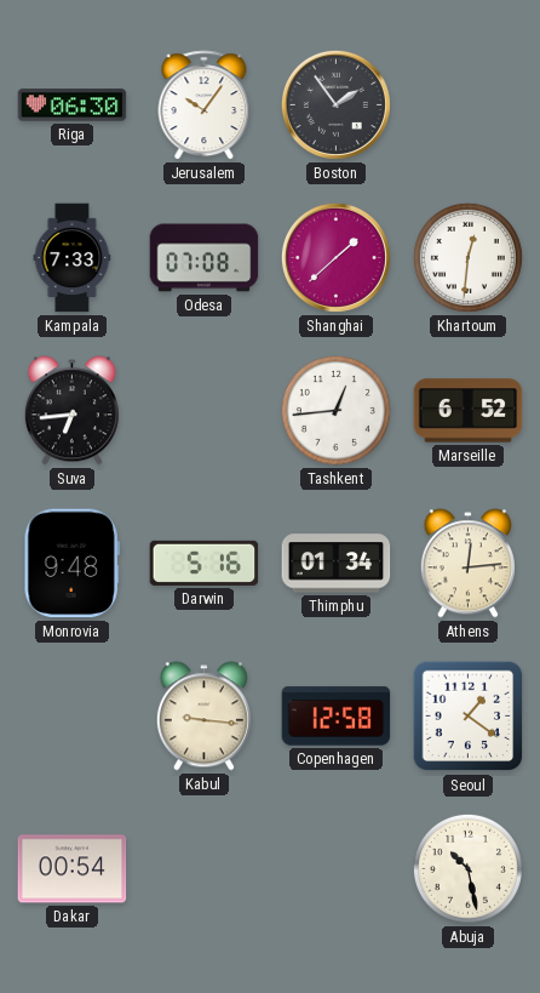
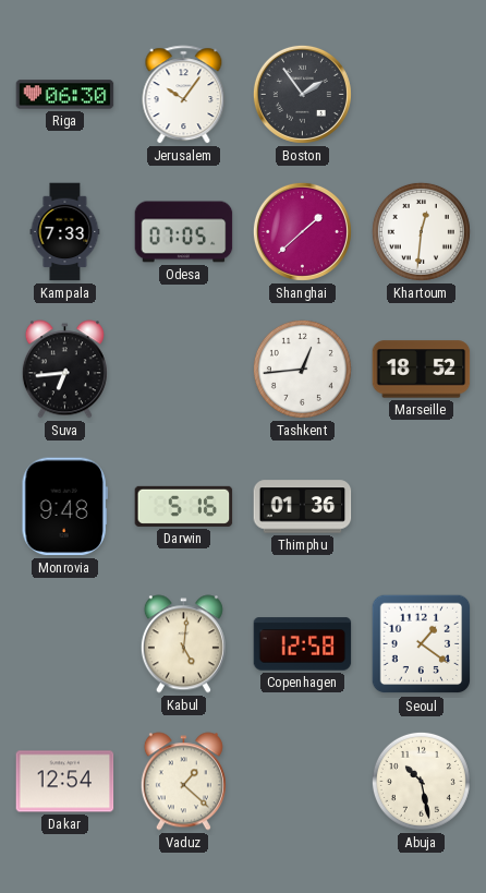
Odesa: 07:08 -> 07:05 (184, 232)
Marseille: 6:52 -> 18:52 (422, 370)
Thimphu: 01:34 -> 01:36 (303, 507)
Athens: 12:14 -> none (467, 564)
Kabul: 9:16 -> 5:01 (183, 644)
Dakar: 00:54 -> 12:54 (65, 782)
Vaduz: none -> 1:22 (183, 782)
